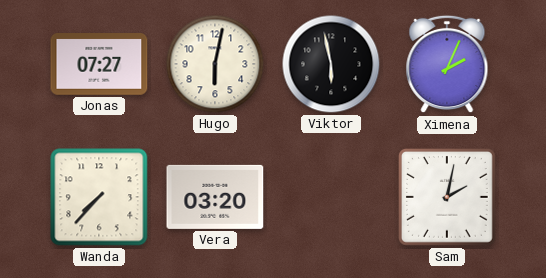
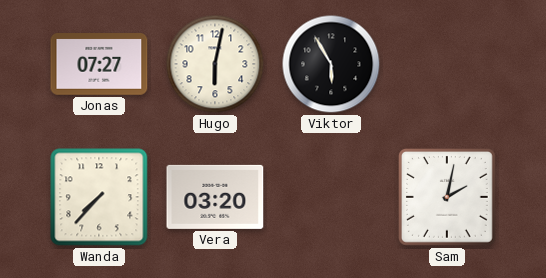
Viktor: 5:58 -> 5:55 (331, 64)
Ximena: 2:04 -> none (447, 64)
